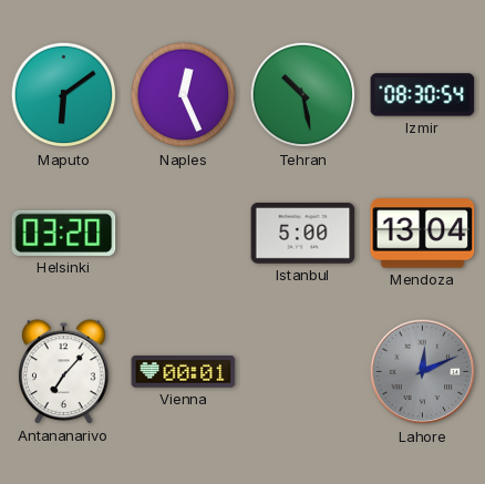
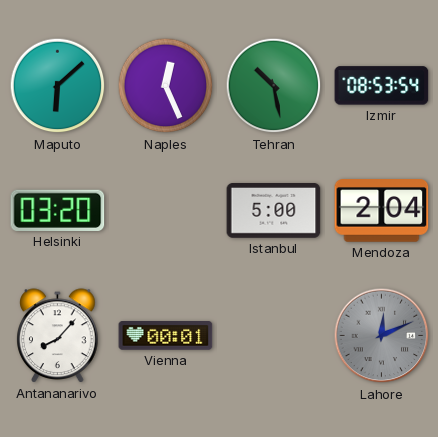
Maputo: 6:09 -> 6:08 (58, 86)
Izmir: 08:30 -> 08:53 (382, 86)
Mendoza: 13:04 -> 2:04 (382, 211)
Antananarivo: 7:07 -> 8:07 (58, 336)
